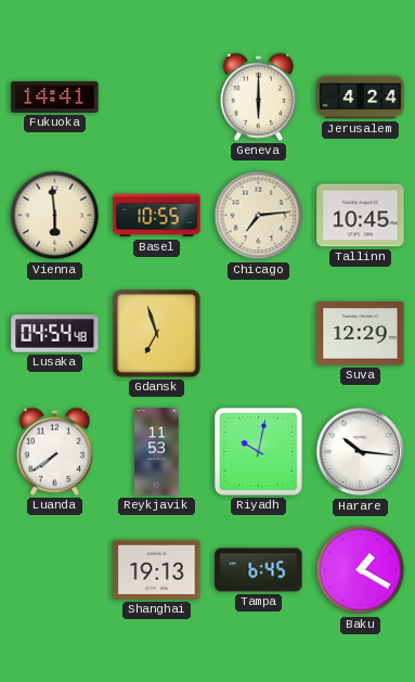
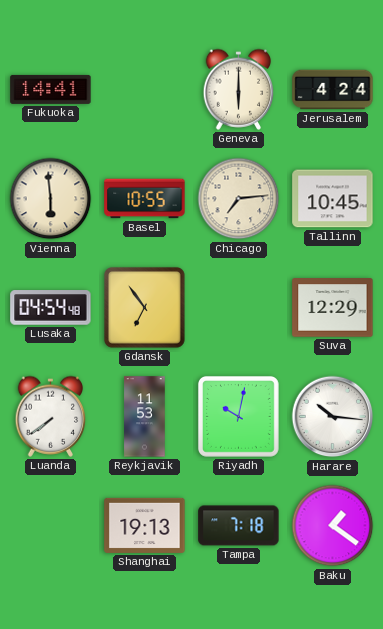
Gdansk: 6:57 -> 6:54 (145, 308)
Tampa: 6:45 -> 7:18 (239, 526)
Baku: 1:20 -> 1:21 (333, 526)
